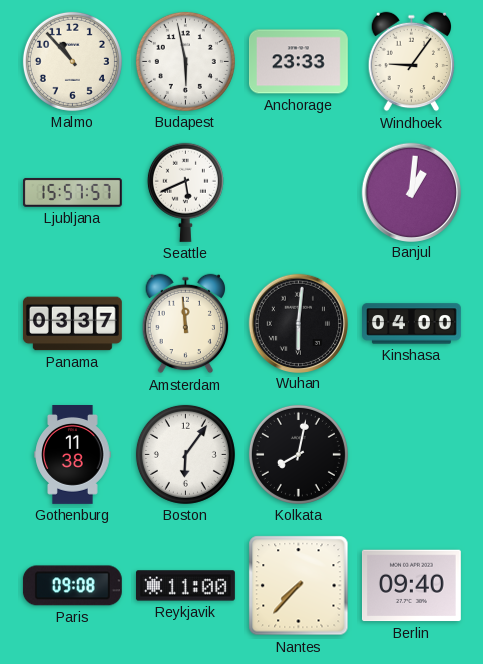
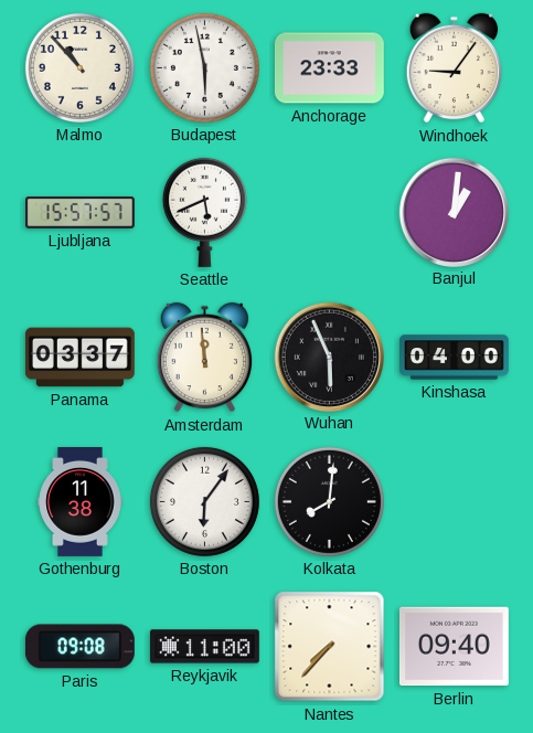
Wuhan: 6:01 -> 5:56 (329, 357)
Kolkata: 8:02 -> 8:01 (329, 501)
